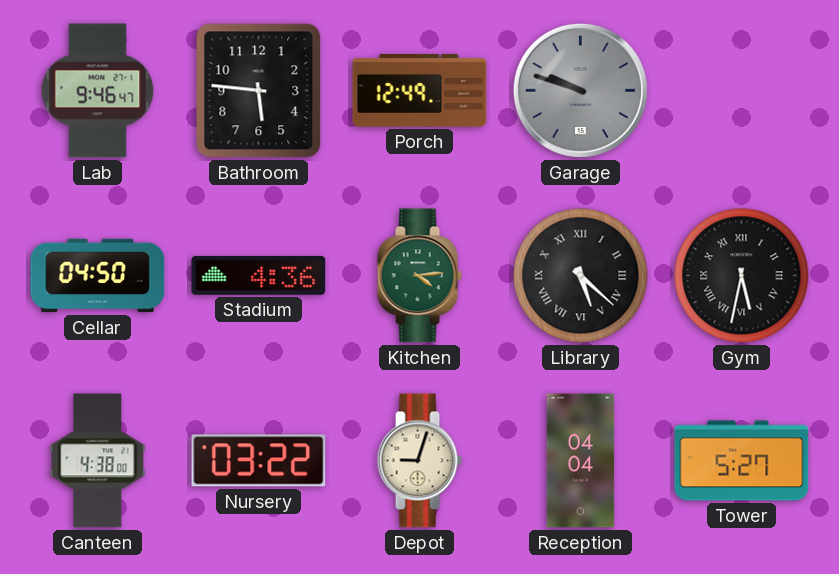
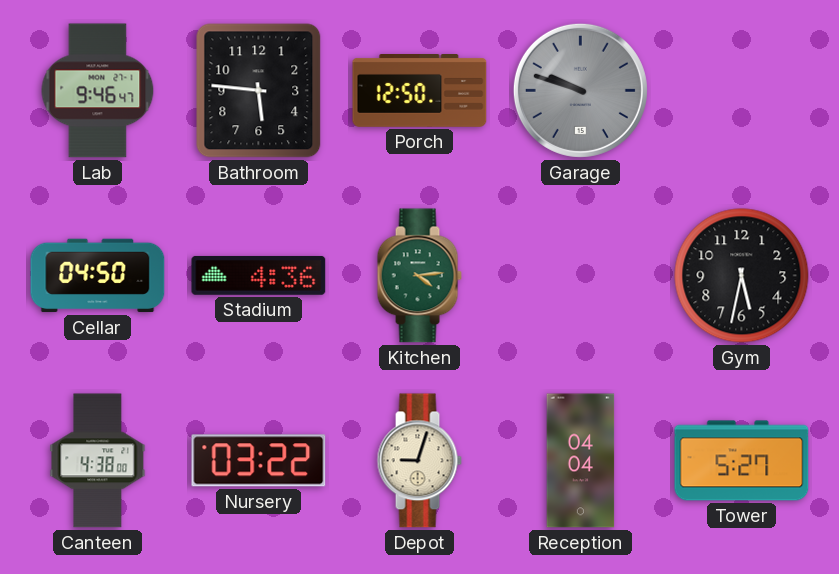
Porch: 12:49 -> 12:50 (420, 91)
Library: 5:22 -> none (581, 276)
Gym numerals: Roman -> Arabic (742, 276)
